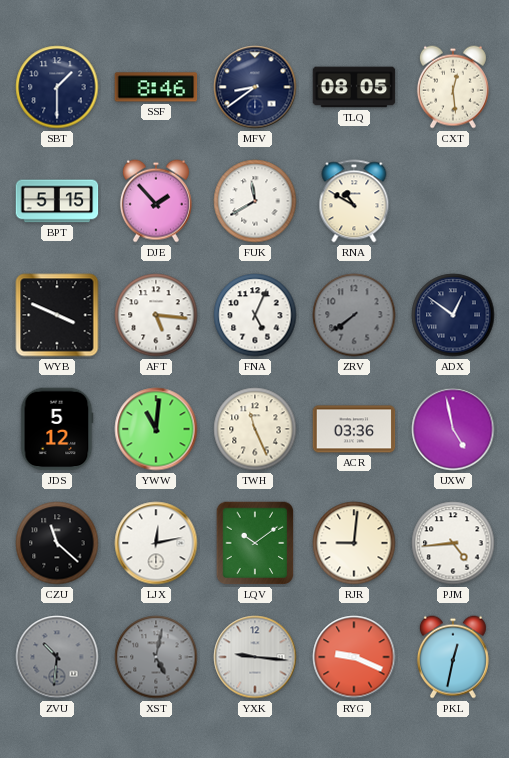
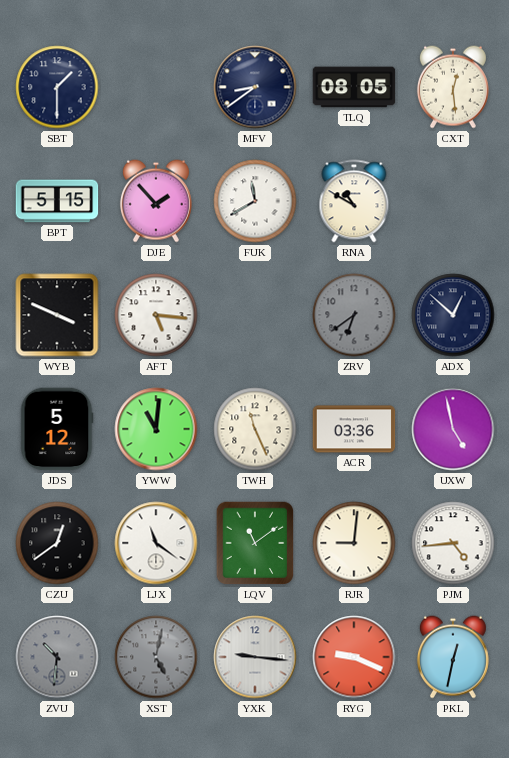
SSF: 8:46 -> none (156, 87)
FNA: 5:04 -> none (255, 315)
ZRV: 7:39 -> 6:39 (354, 315)
ADX: 12:51 -> 12:52 (453, 315)
CZU: 11:22 -> 12:39 (57, 543)
LJX: 12:13 -> 11:21 (156, 543)
LQV: 10:09 -> 11:09 (255, 543)
